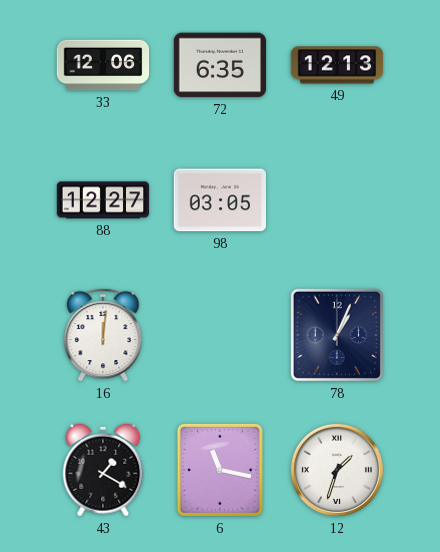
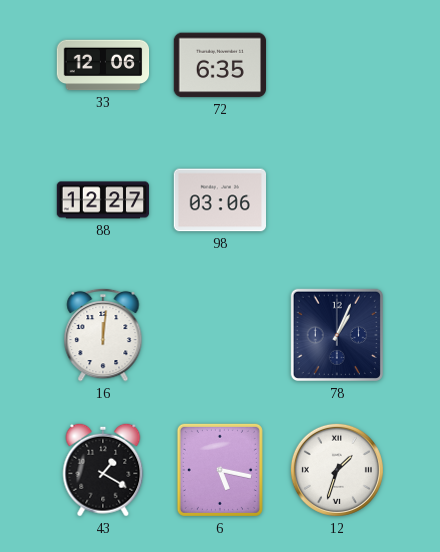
49: 12:13 -> none (337, 65)
98: 03:05 -> 03:06 (220, 200)
6: 11:17 -> 5:17 (220, 470)
